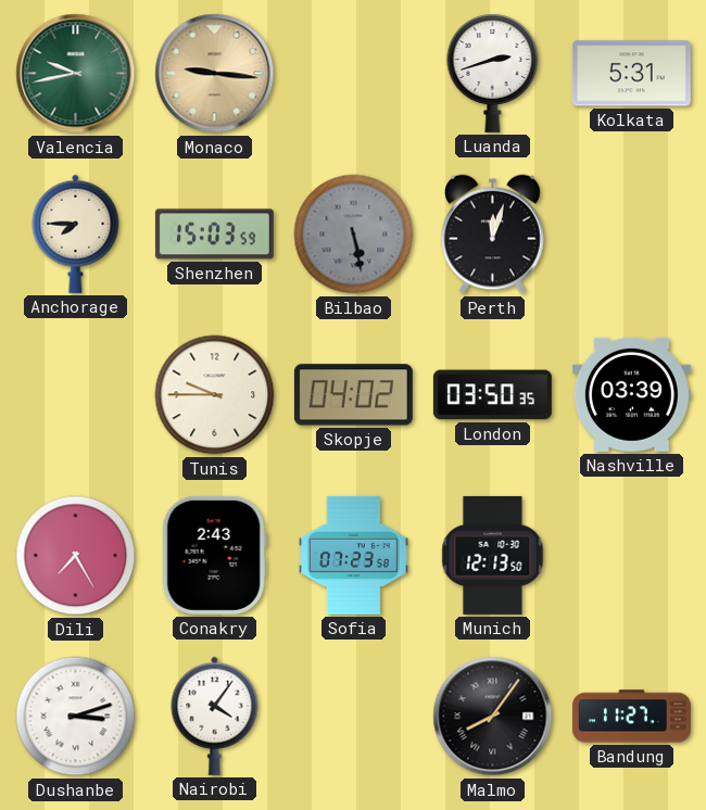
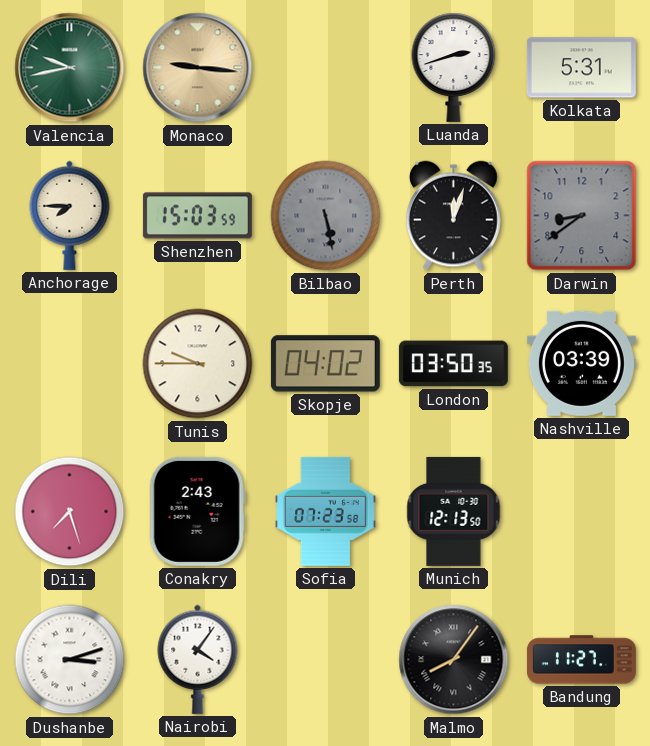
Darwin: none -> 8:39 (582, 216)
Dili: 7:25 -> 7:27 (70, 512)
